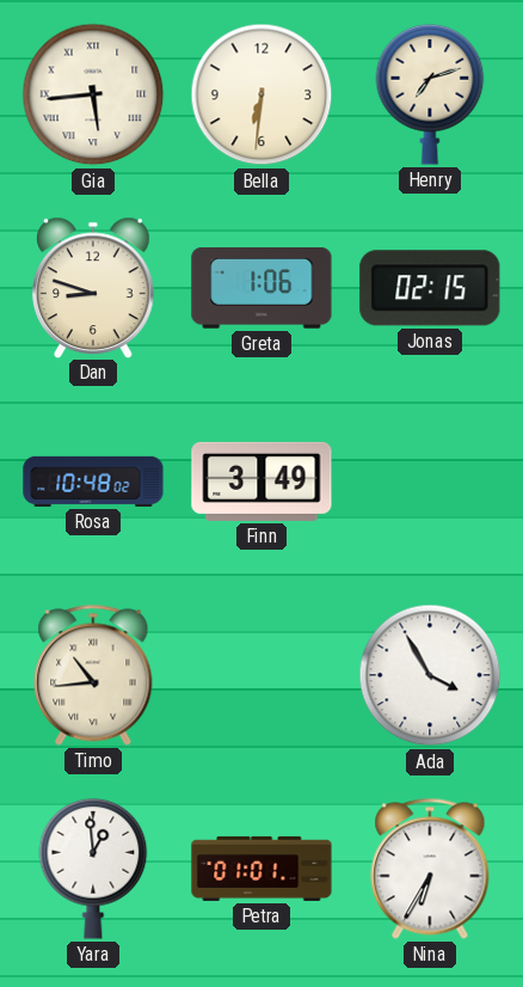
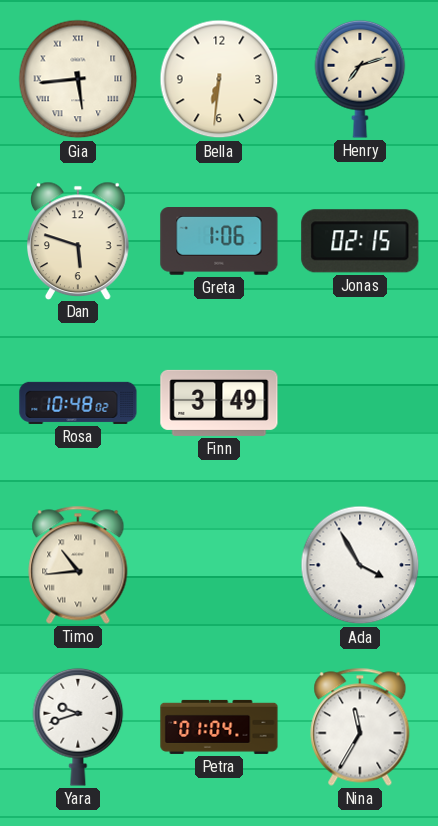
Dan: 8:48 -> 5:48 (79, 240)
Yara: 12:59 -> 9:42 (78, 727)
Petra: 01:01 -> 01:04 (219, 727)
Nina: 6:35 -> 11:35 (360, 727)
